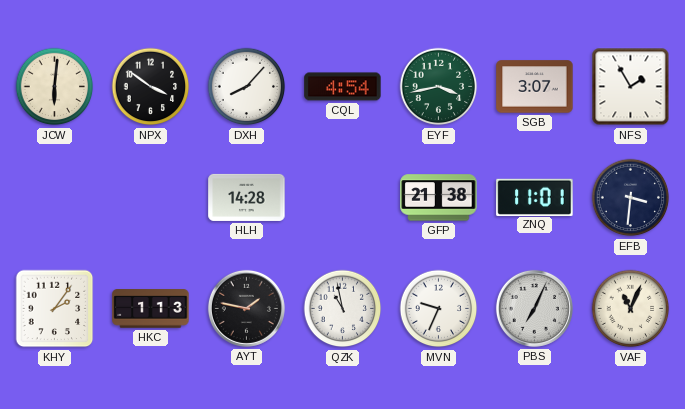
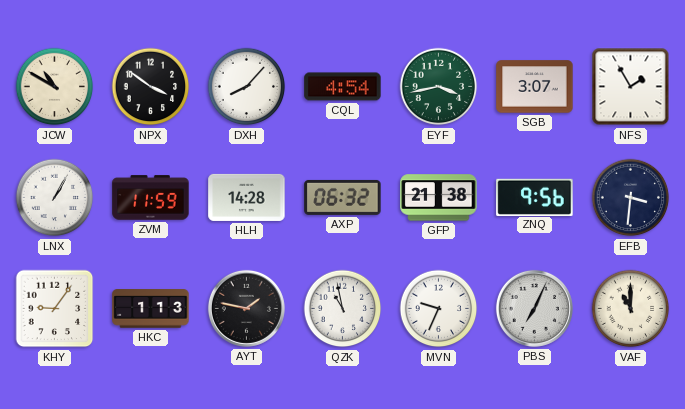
JCW: 6:01 -> 10:50 (55, 87)
LNX: none -> 1:05 (55, 198)
ZVM: none -> 11:59 (151, 198)
AXP: none -> 06:32 (343, 197)
ZNQ: 11:01 -> 9:56 (535, 197)
KHY: 2:06 -> 9:06 (55, 309)
VAF: 11:04 -> 11:00 (631, 309)
